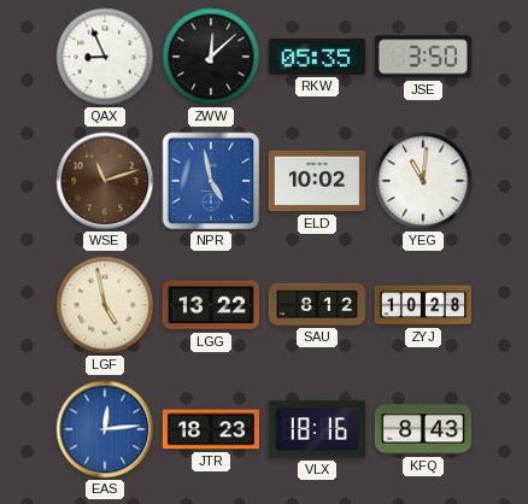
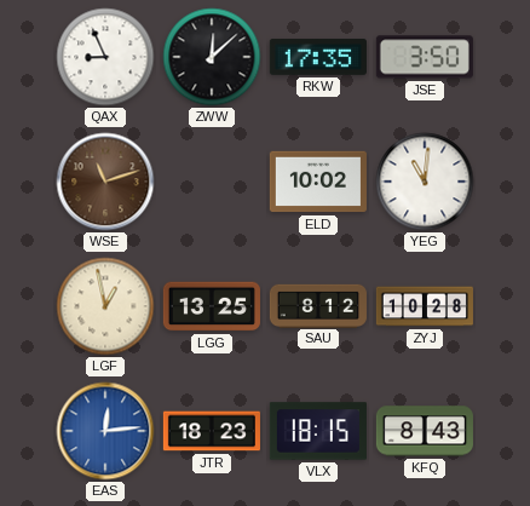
RKW: 05:35 -> 17:35 (318, 57)
NPR: 4:58 -> none (211, 181)
LGF: 4:58 -> 12:58 (105, 306)
LGG: 13:22 -> 13:25 (212, 306)
VLX: 18:16 -> 18:15 (318, 431)
